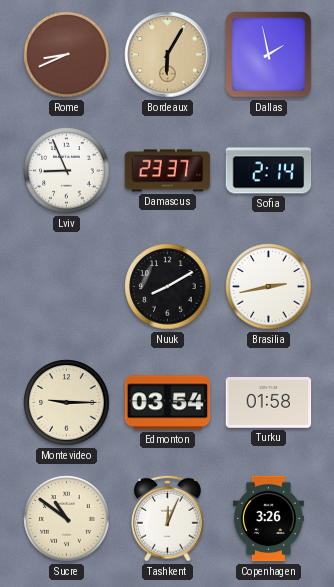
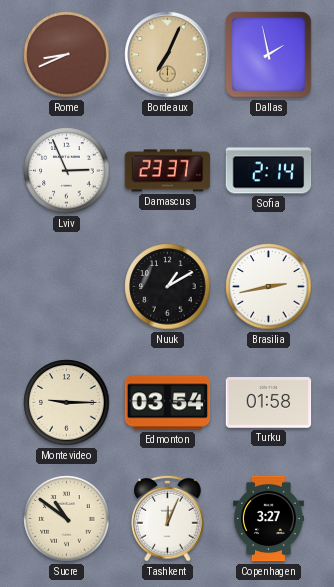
Bordeaux: 6:05 -> 7:04 (168, 55)
Lviv: 8:56 -> 2:56 (67, 171)
Nuuk: 8:10 -> 1:10 (168, 287)
Copenhagen: 3:26 -> 3:27 (268, 519)
